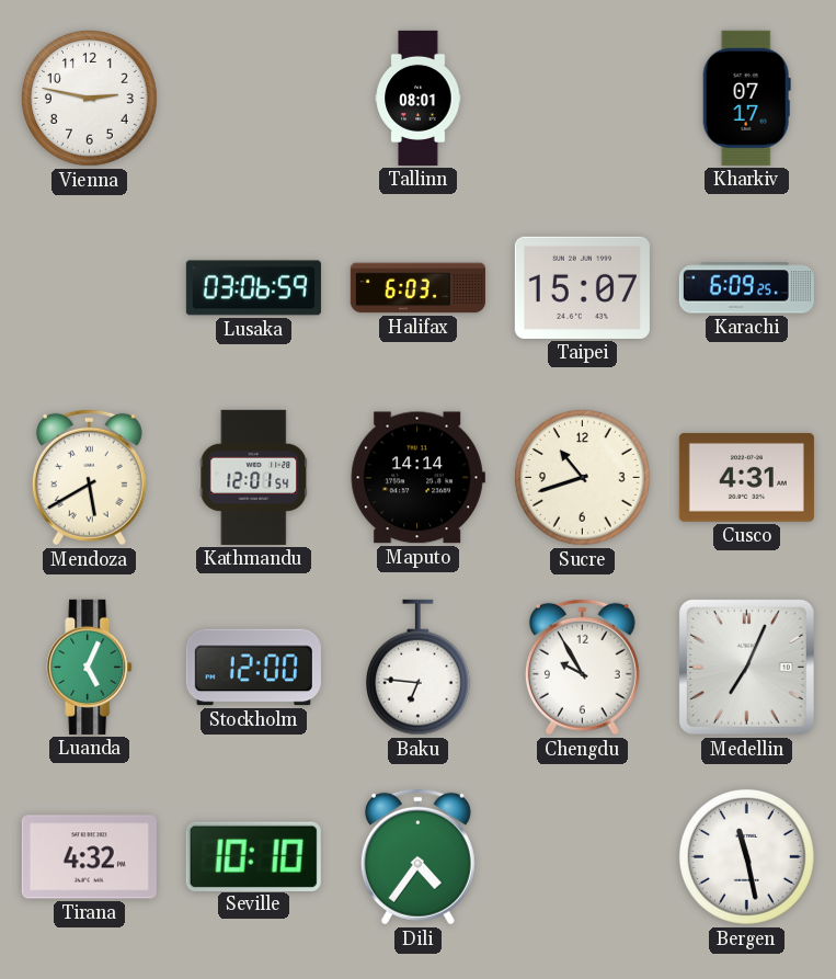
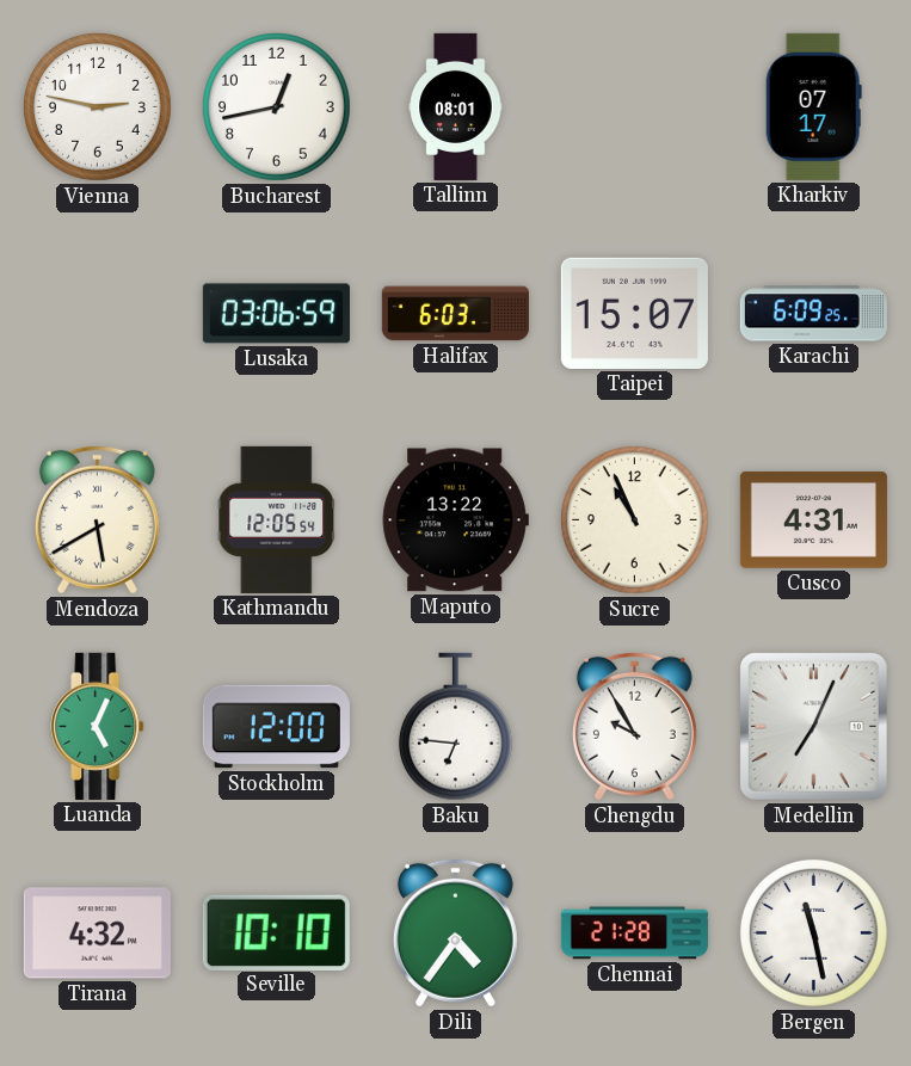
Bucharest: none -> 12:43 (276, 106)
Kathmandu: 12:01 -> 12:05 (277, 519)
Maputo: 14:14 -> 13:22 (455, 520)
Sucre: 10:42 -> 10:56 (634, 519)
Chennai: none -> 21:28 (634, 933)
